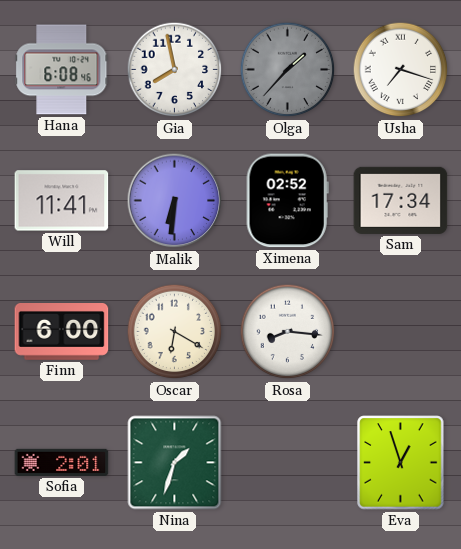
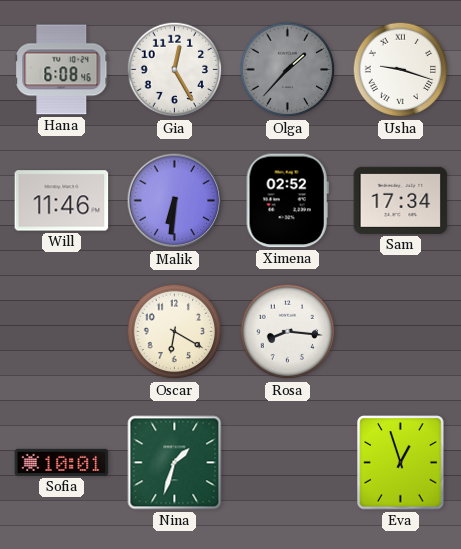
Gia: 7:58 -> 12:25 (175, 70)
Usha: 7:18 -> 9:18 (401, 70)
Will: 11:41 -> 11:46 (62, 201)
Finn: 6:00 -> none (62, 332)
Sofia: 2:01 -> 10:01 (62, 462)
